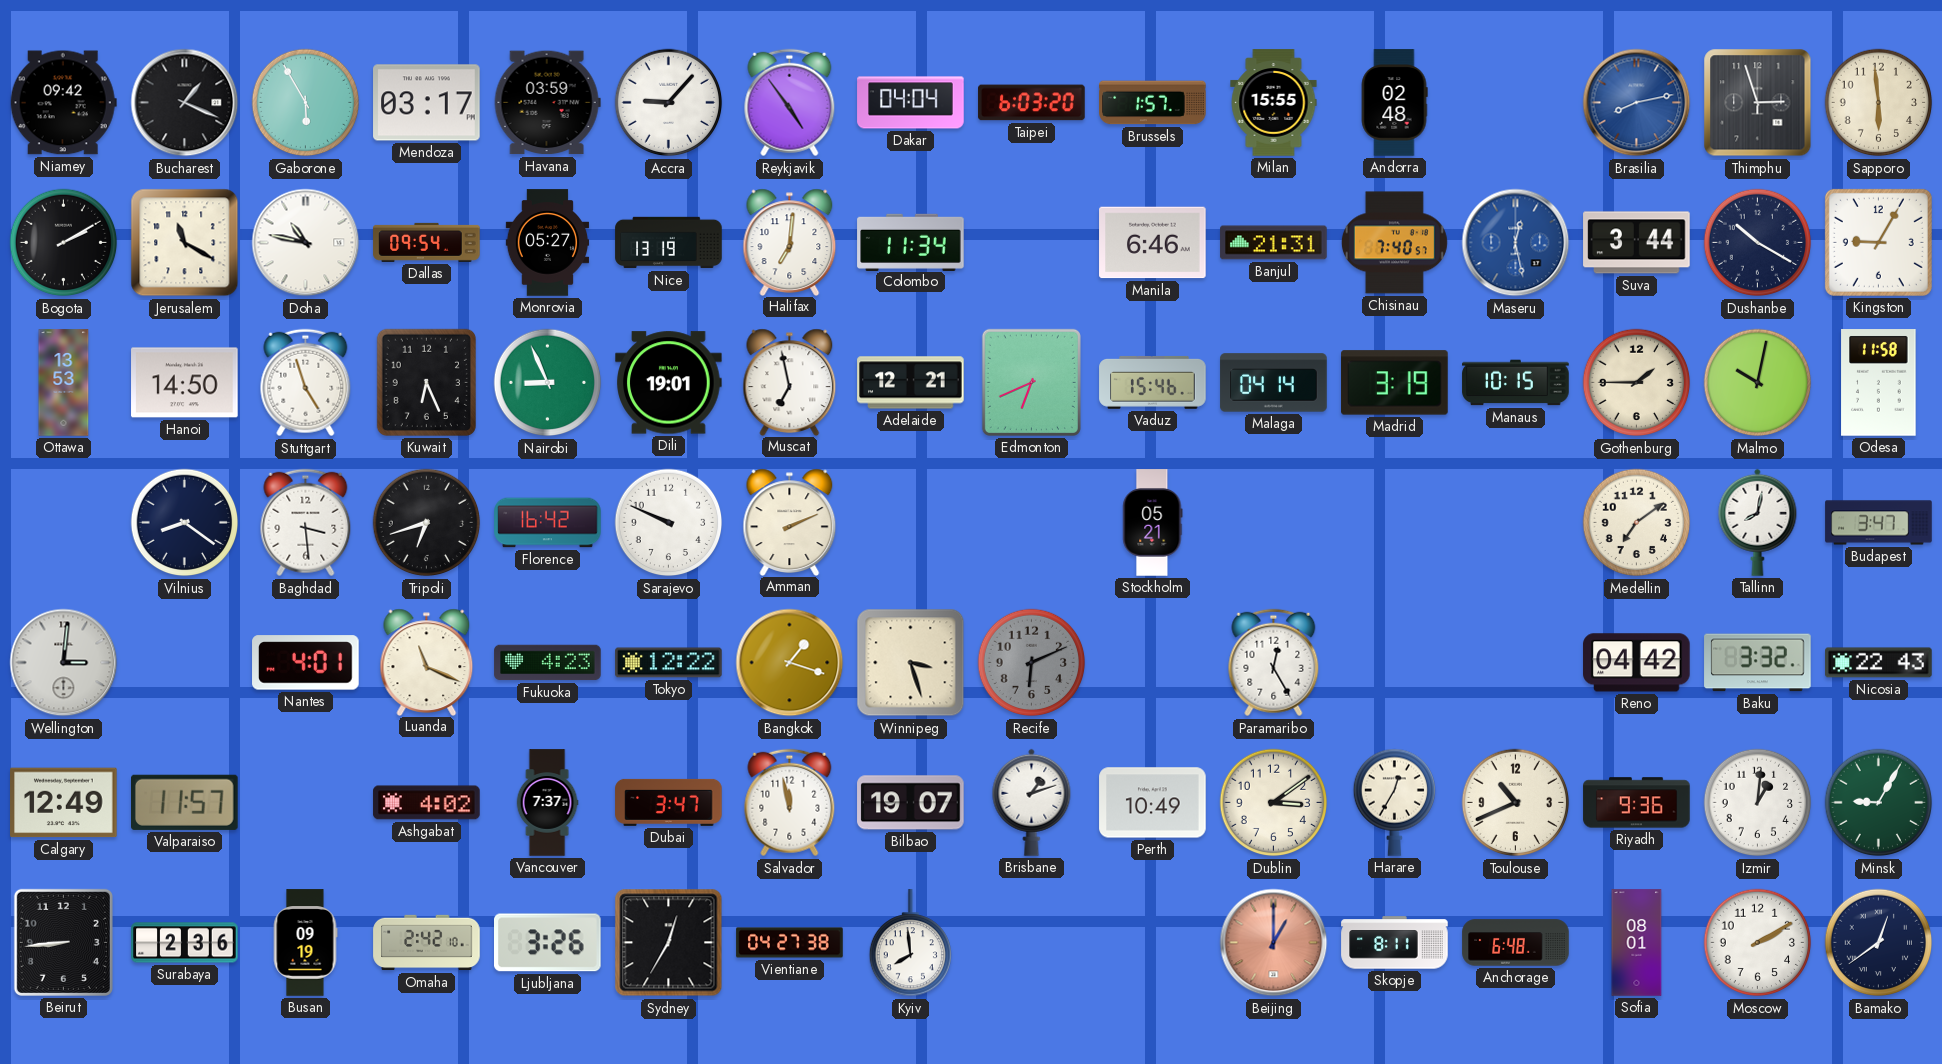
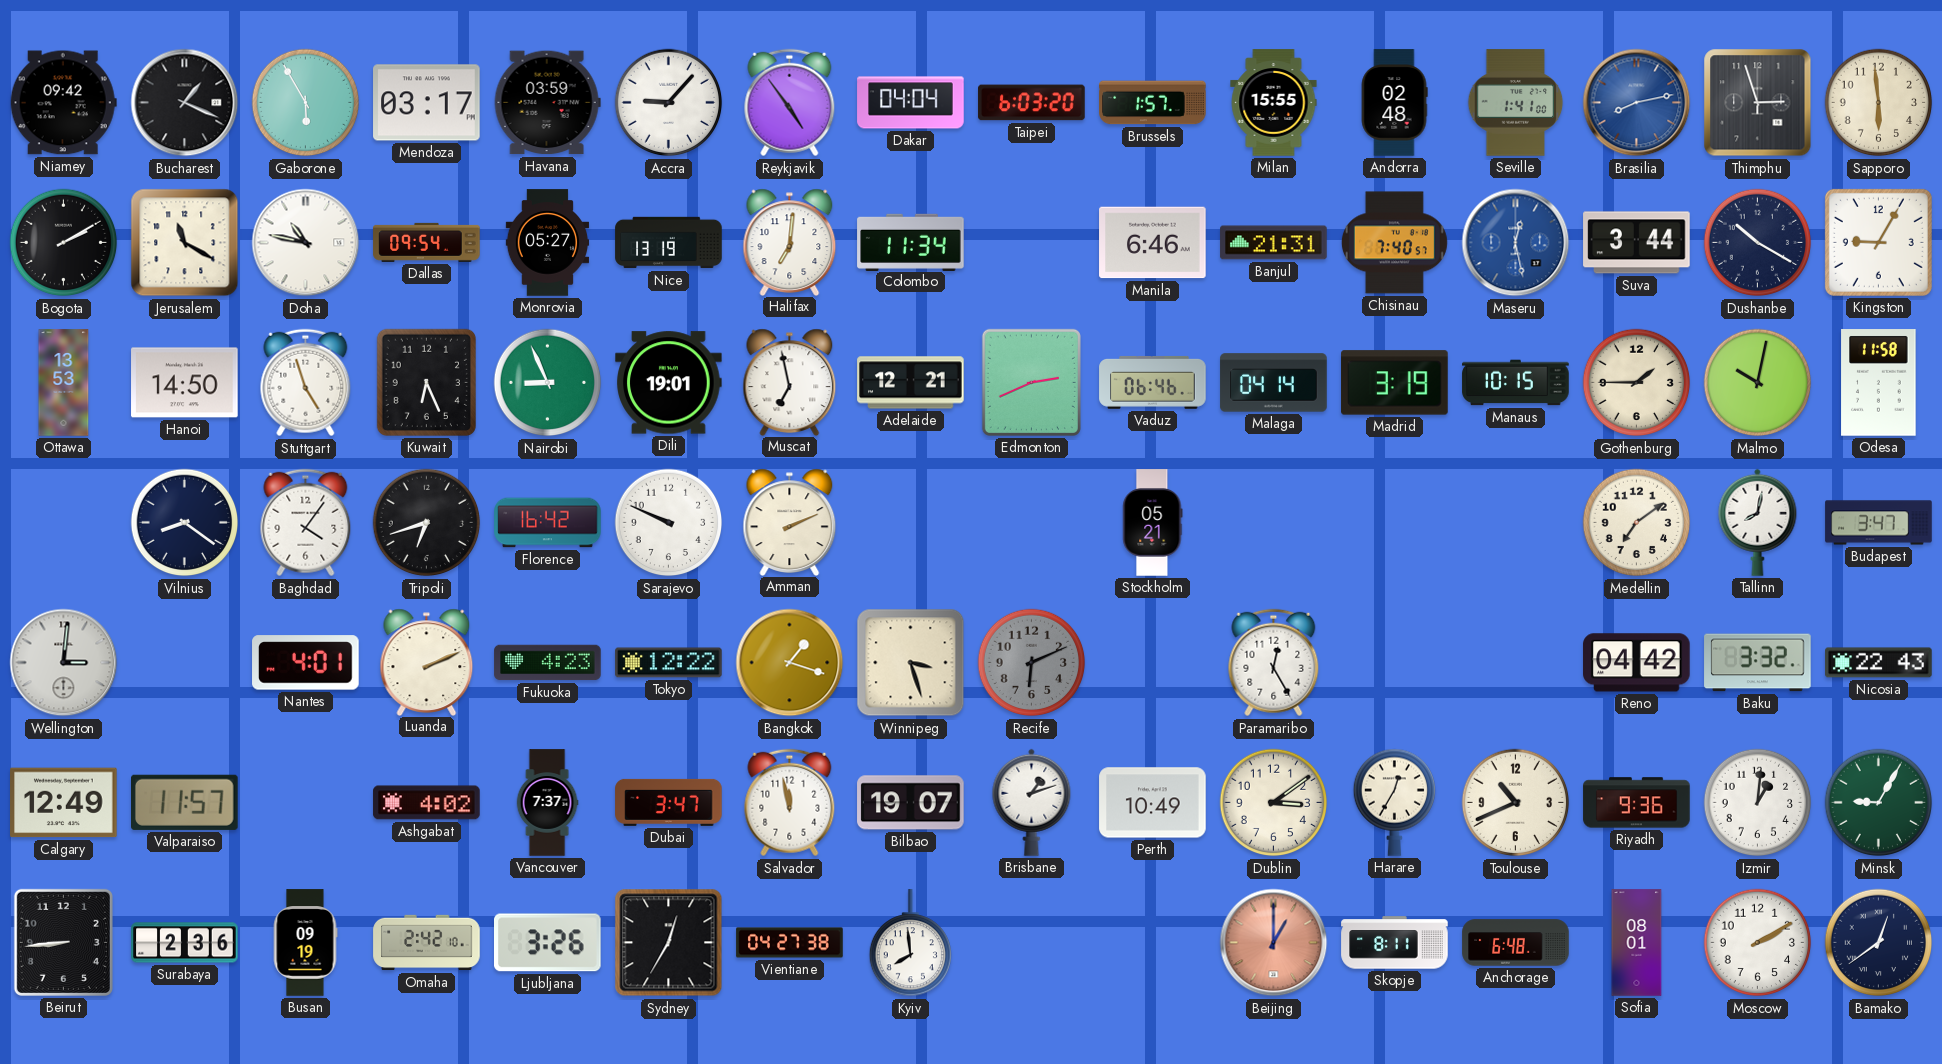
Seville: none -> 1:41 (1516, 103)
Edmonton: 6:41 -> 2:41 (1031, 382)
Vaduz: 15:46 -> 06:46 (1153, 383)
Baghdad: 3:29 -> 4:06 (306, 523)
Luanda: 11:19 -> 2:11 (427, 662)
